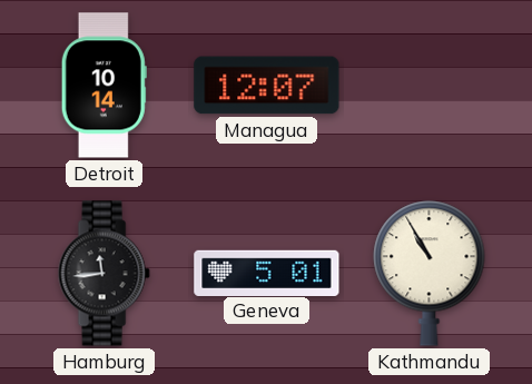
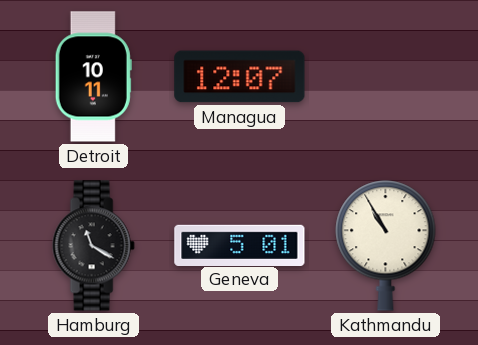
Detroit: 10:14 -> 10:11 (93, 77)
Hamburg: 11:44 -> 11:20 (93, 246)
